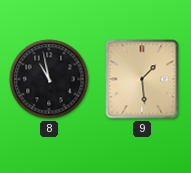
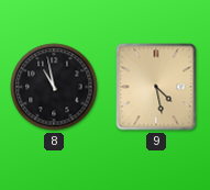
9: 1:29 -> 4:28 (156, 87)
